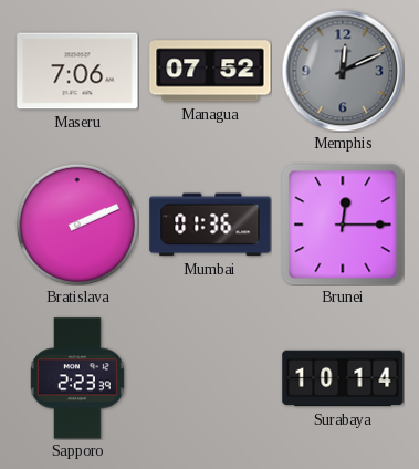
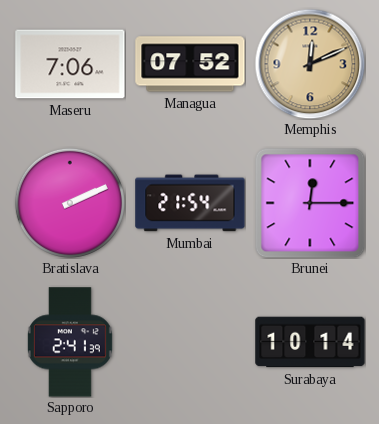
Memphis dial: grey -> champagne (310, 64)
Mumbai: 01:36 -> 21:54 (190, 203)
Sapporo: 2:23 -> 2:41 (70, 342)
